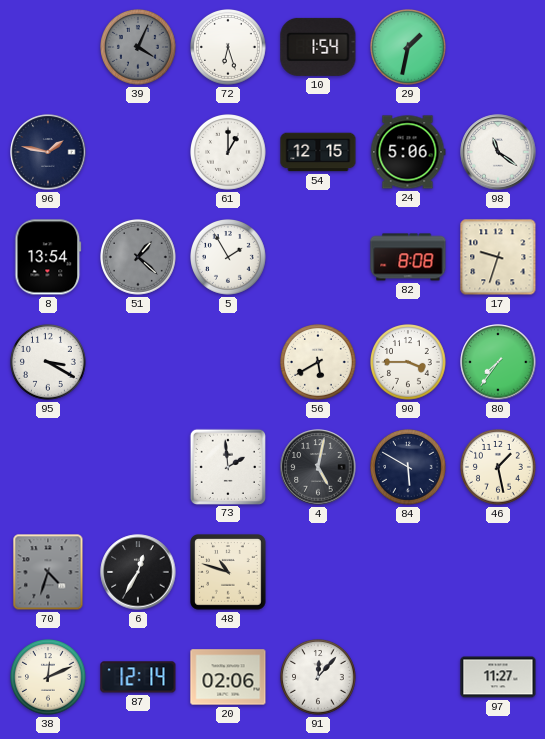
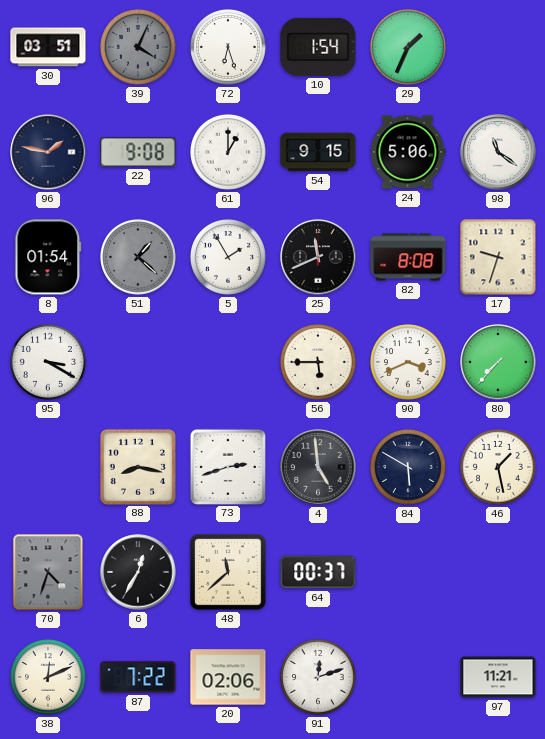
30: none -> 03:51 (48, 47)
29: 1:32 -> 1:34 (409, 48)
22: none -> 9:08 (138, 152)
54: 12:15 -> 9:15 (318, 152)
8: 13:54 -> 01:54 (48, 257)
25: none -> 11:41 (318, 257)
56: 5:40 -> 5:45 (319, 363)
90: 3:45 -> 3:41 (409, 363)
80: 7:36 -> 7:37 (498, 362)
88: none -> 8:17 (137, 466)
73: 1:59 -> 2:42 (227, 466)
4: 5:02 -> 4:59 (318, 467)
48: 10:48 -> 11:38 (228, 572)
64: none -> 00:37 (318, 572)
87: 12:14 -> 7:22 (138, 677)
91: 12:07 -> 12:12 (319, 678)
97: 11:27 -> 11:21 (498, 677)
